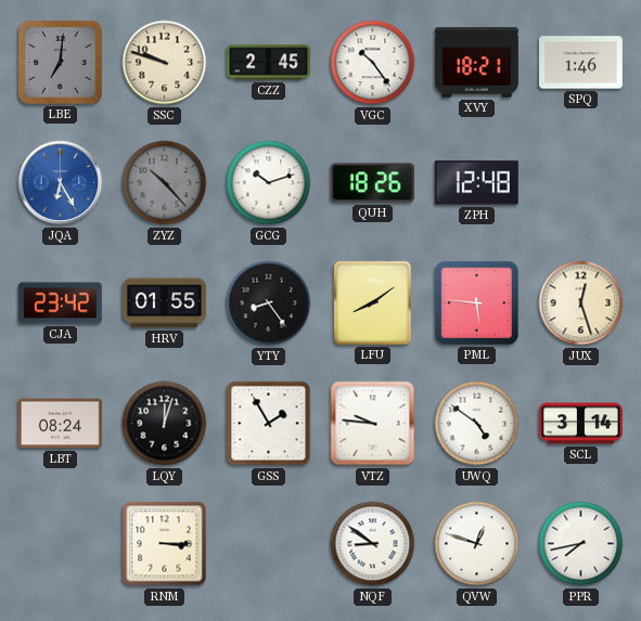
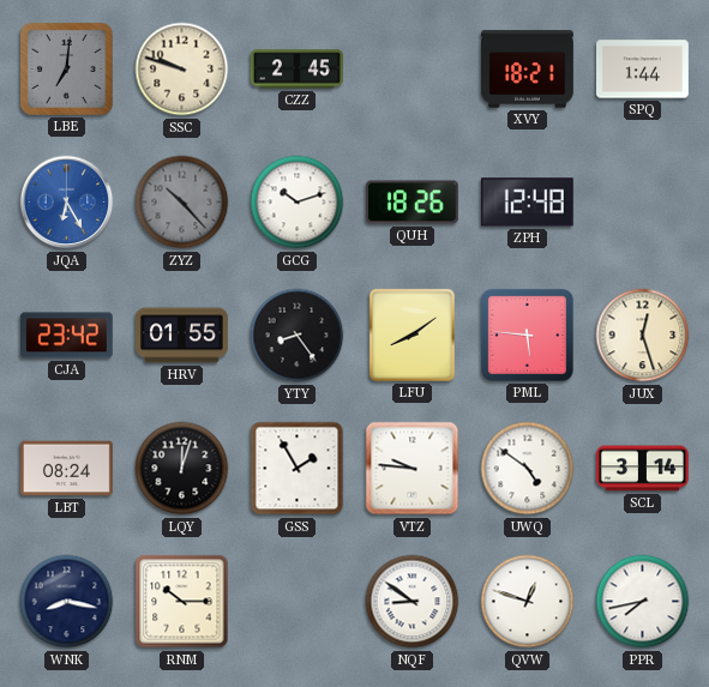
VGC: 10:24 -> none (373, 63)
SPQ: 1:46 -> 1:44 (643, 70)
WNK: none -> 8:17 (67, 602)
RNM: 3:15 -> 10:15 (182, 602)
